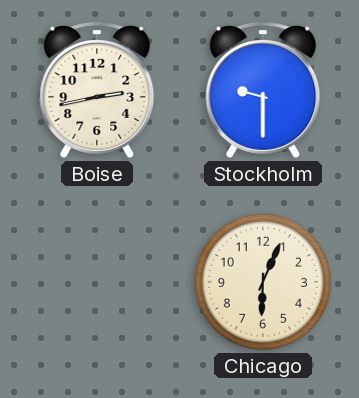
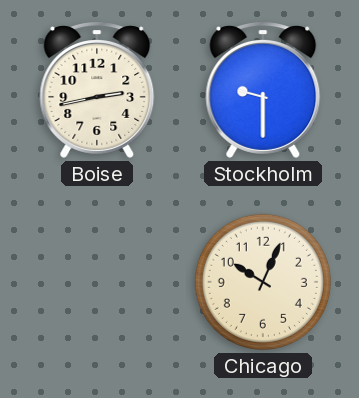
Chicago: 6:04 -> 10:04 (263, 282)
